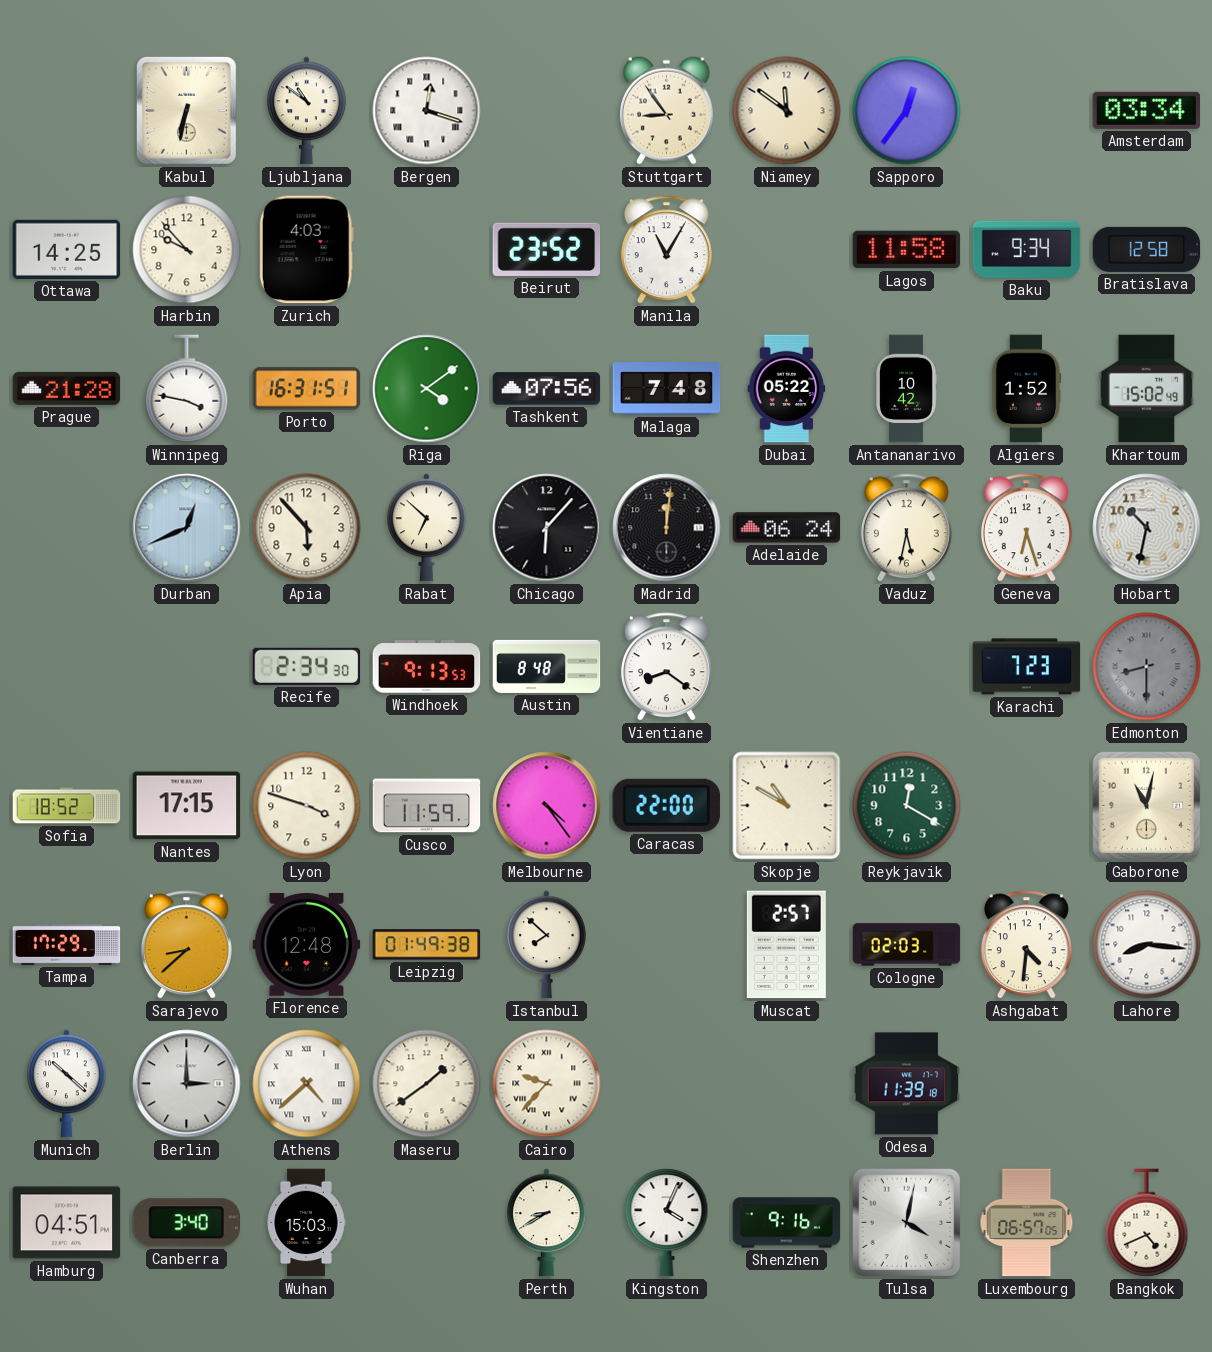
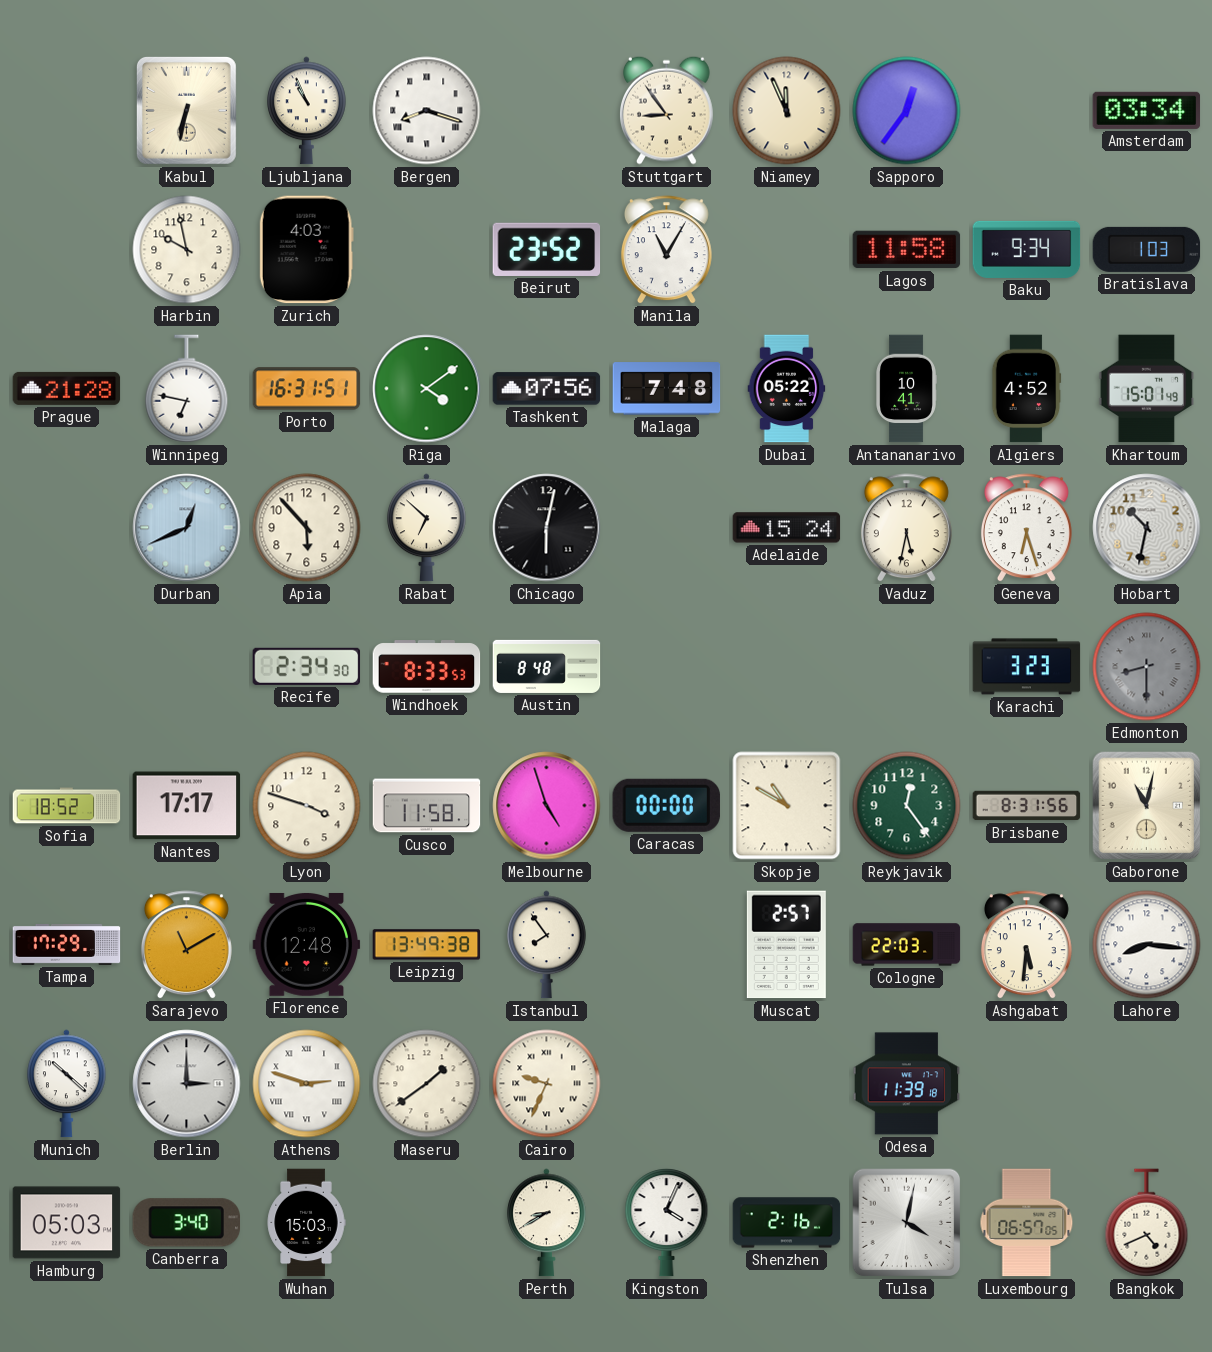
Ljubljana: 10:51 -> 10:56 (307, 111)
Bergen: 12:18 -> 8:18 (427, 111)
Niamey: 11:51 -> 11:56 (787, 111)
Ottawa: 14:25 -> none (67, 249)
Harbin: 9:53 -> 9:58 (187, 250)
Bratislava: 12:58 -> 1:03 (1147, 249)
Winnipeg: 3:47 -> 6:47 (187, 389)
Antananarivo: 10:42 -> 10:41 (906, 389)
Algiers: 1:52 -> 4:52 (1026, 389)
Khartoum: 15:02 -> 15:01 (1147, 389)
Chicago: 6:07 -> 6:02 (547, 528)
Madrid: 12:01 -> none (667, 528)
Adelaide: 06:24 -> 15:24 (787, 528)
Windhoek: 9:13 -> 8:33 (427, 667)
Vientiane: 8:21 -> none (666, 667)
Karachi: 7:23 -> 3:23 (1027, 667)
Nantes: 17:15 -> 17:17 (187, 806)
Cusco: 11:59 -> 11:58 (427, 806)
Melbourne: 4:24 -> 4:57 (547, 806)
Caracas: 22:00 -> 00:00 (666, 805)
Reykjavik: 12:20 -> 12:24 (907, 806)
Brisbane: none -> 8:31 (1027, 806)
Sarajevo: 8:38 -> 11:10 (186, 945)
Leipzig: 01:49 -> 13:49 (427, 945)
Istanbul: 7:52 -> 7:54 (547, 945)
Cologne: 02:03 -> 22:03 (907, 945)
Ashgabat: 4:31 -> 5:31 (1026, 945)
Athens: 4:38 -> 2:48 (307, 1084)
Cairo: 9:37 -> 9:34 (547, 1084)
Hamburg: 04:51 -> 05:03 (67, 1223)
Shenzhen: 9:16 -> 2:16 (787, 1223)
